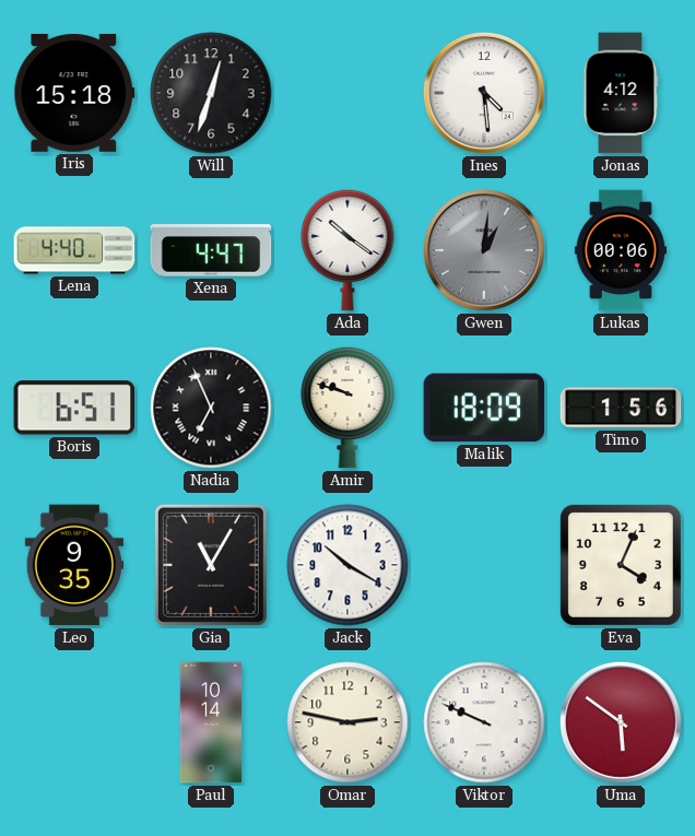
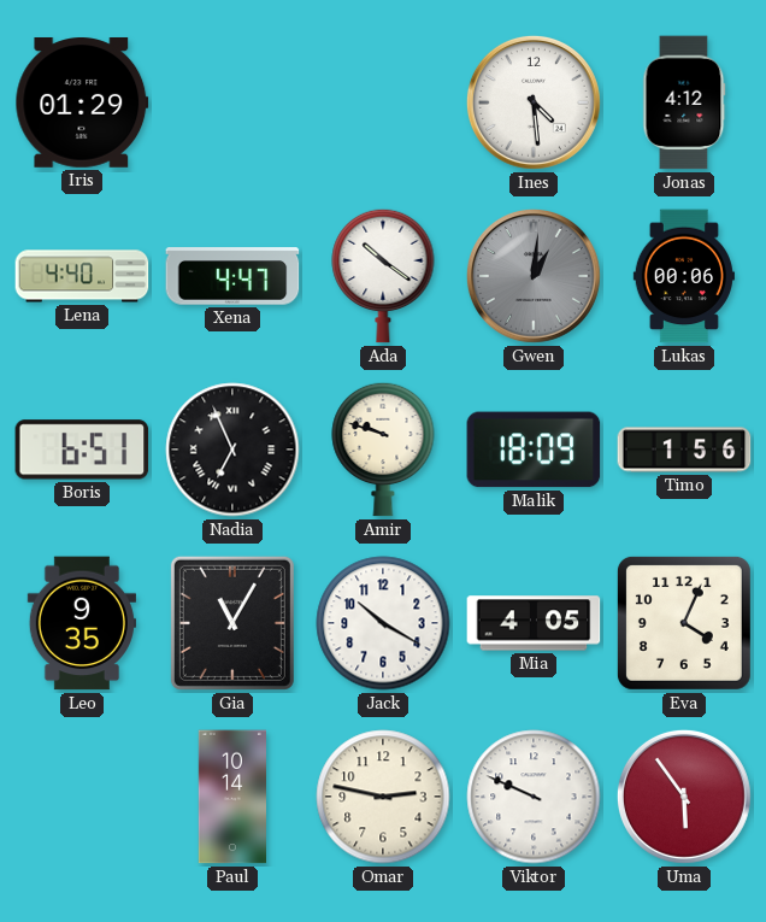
Iris: 15:18 -> 01:29 (82, 104)
Will: 12:33 -> none (211, 93)
Mia: none -> 4:05 (534, 623)
Uma: 5:51 -> 5:54 (684, 797)
